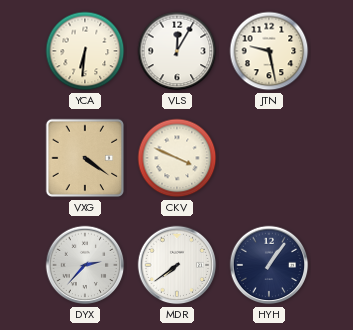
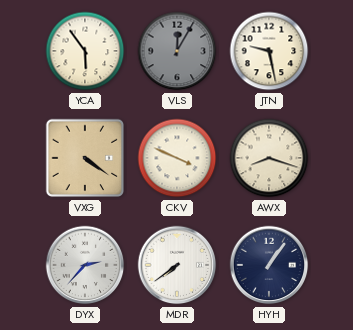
YCA: 6:31 -> 5:54 (85, 51)
VLS dial: white -> grey (177, 51)
AWX: none -> 8:18 (269, 158)
